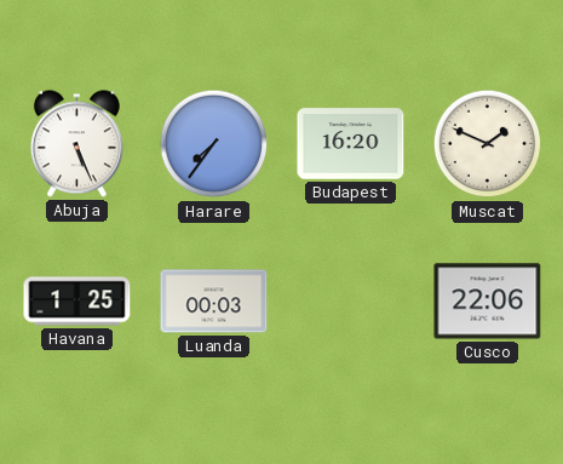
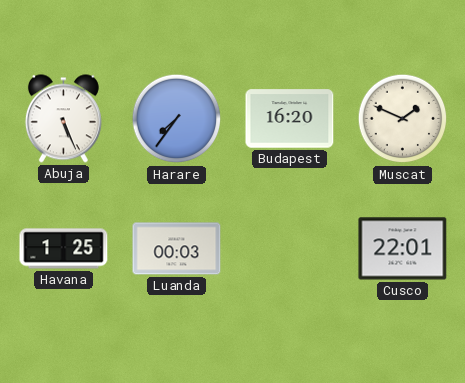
Cusco: 22:06 -> 22:01 (403, 249)
